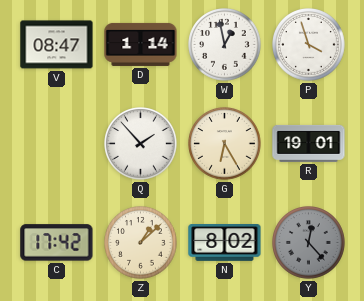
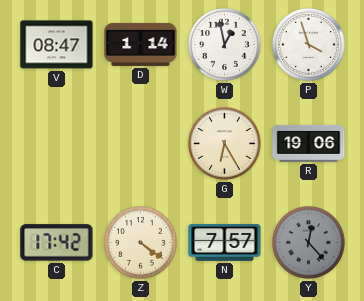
Q: 1:53 -> none (141, 144)
R: 19:01 -> 19:06 (309, 143)
Z: 1:08 -> 4:21 (141, 243)
N: 8:02 -> 7:57 (225, 243)
